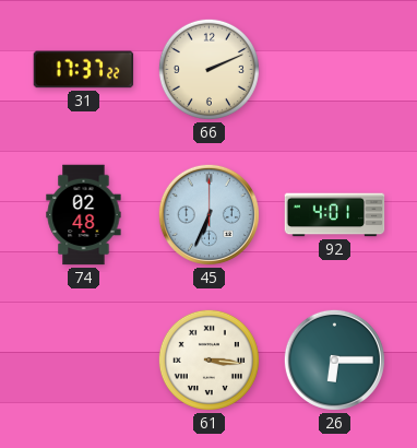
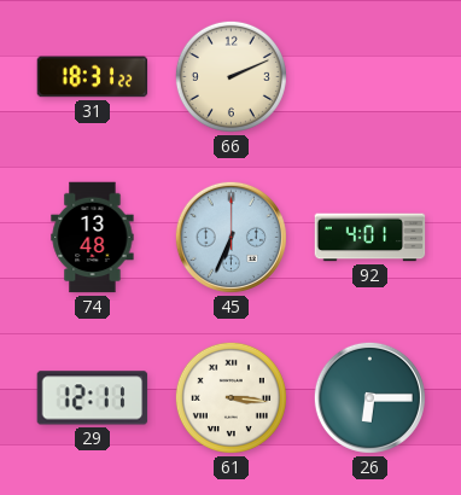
31: 17:37 -> 18:31 (93, 77)
74: 02:48 -> 13:48 (93, 238)
29: none -> 12:11 (93, 398)
